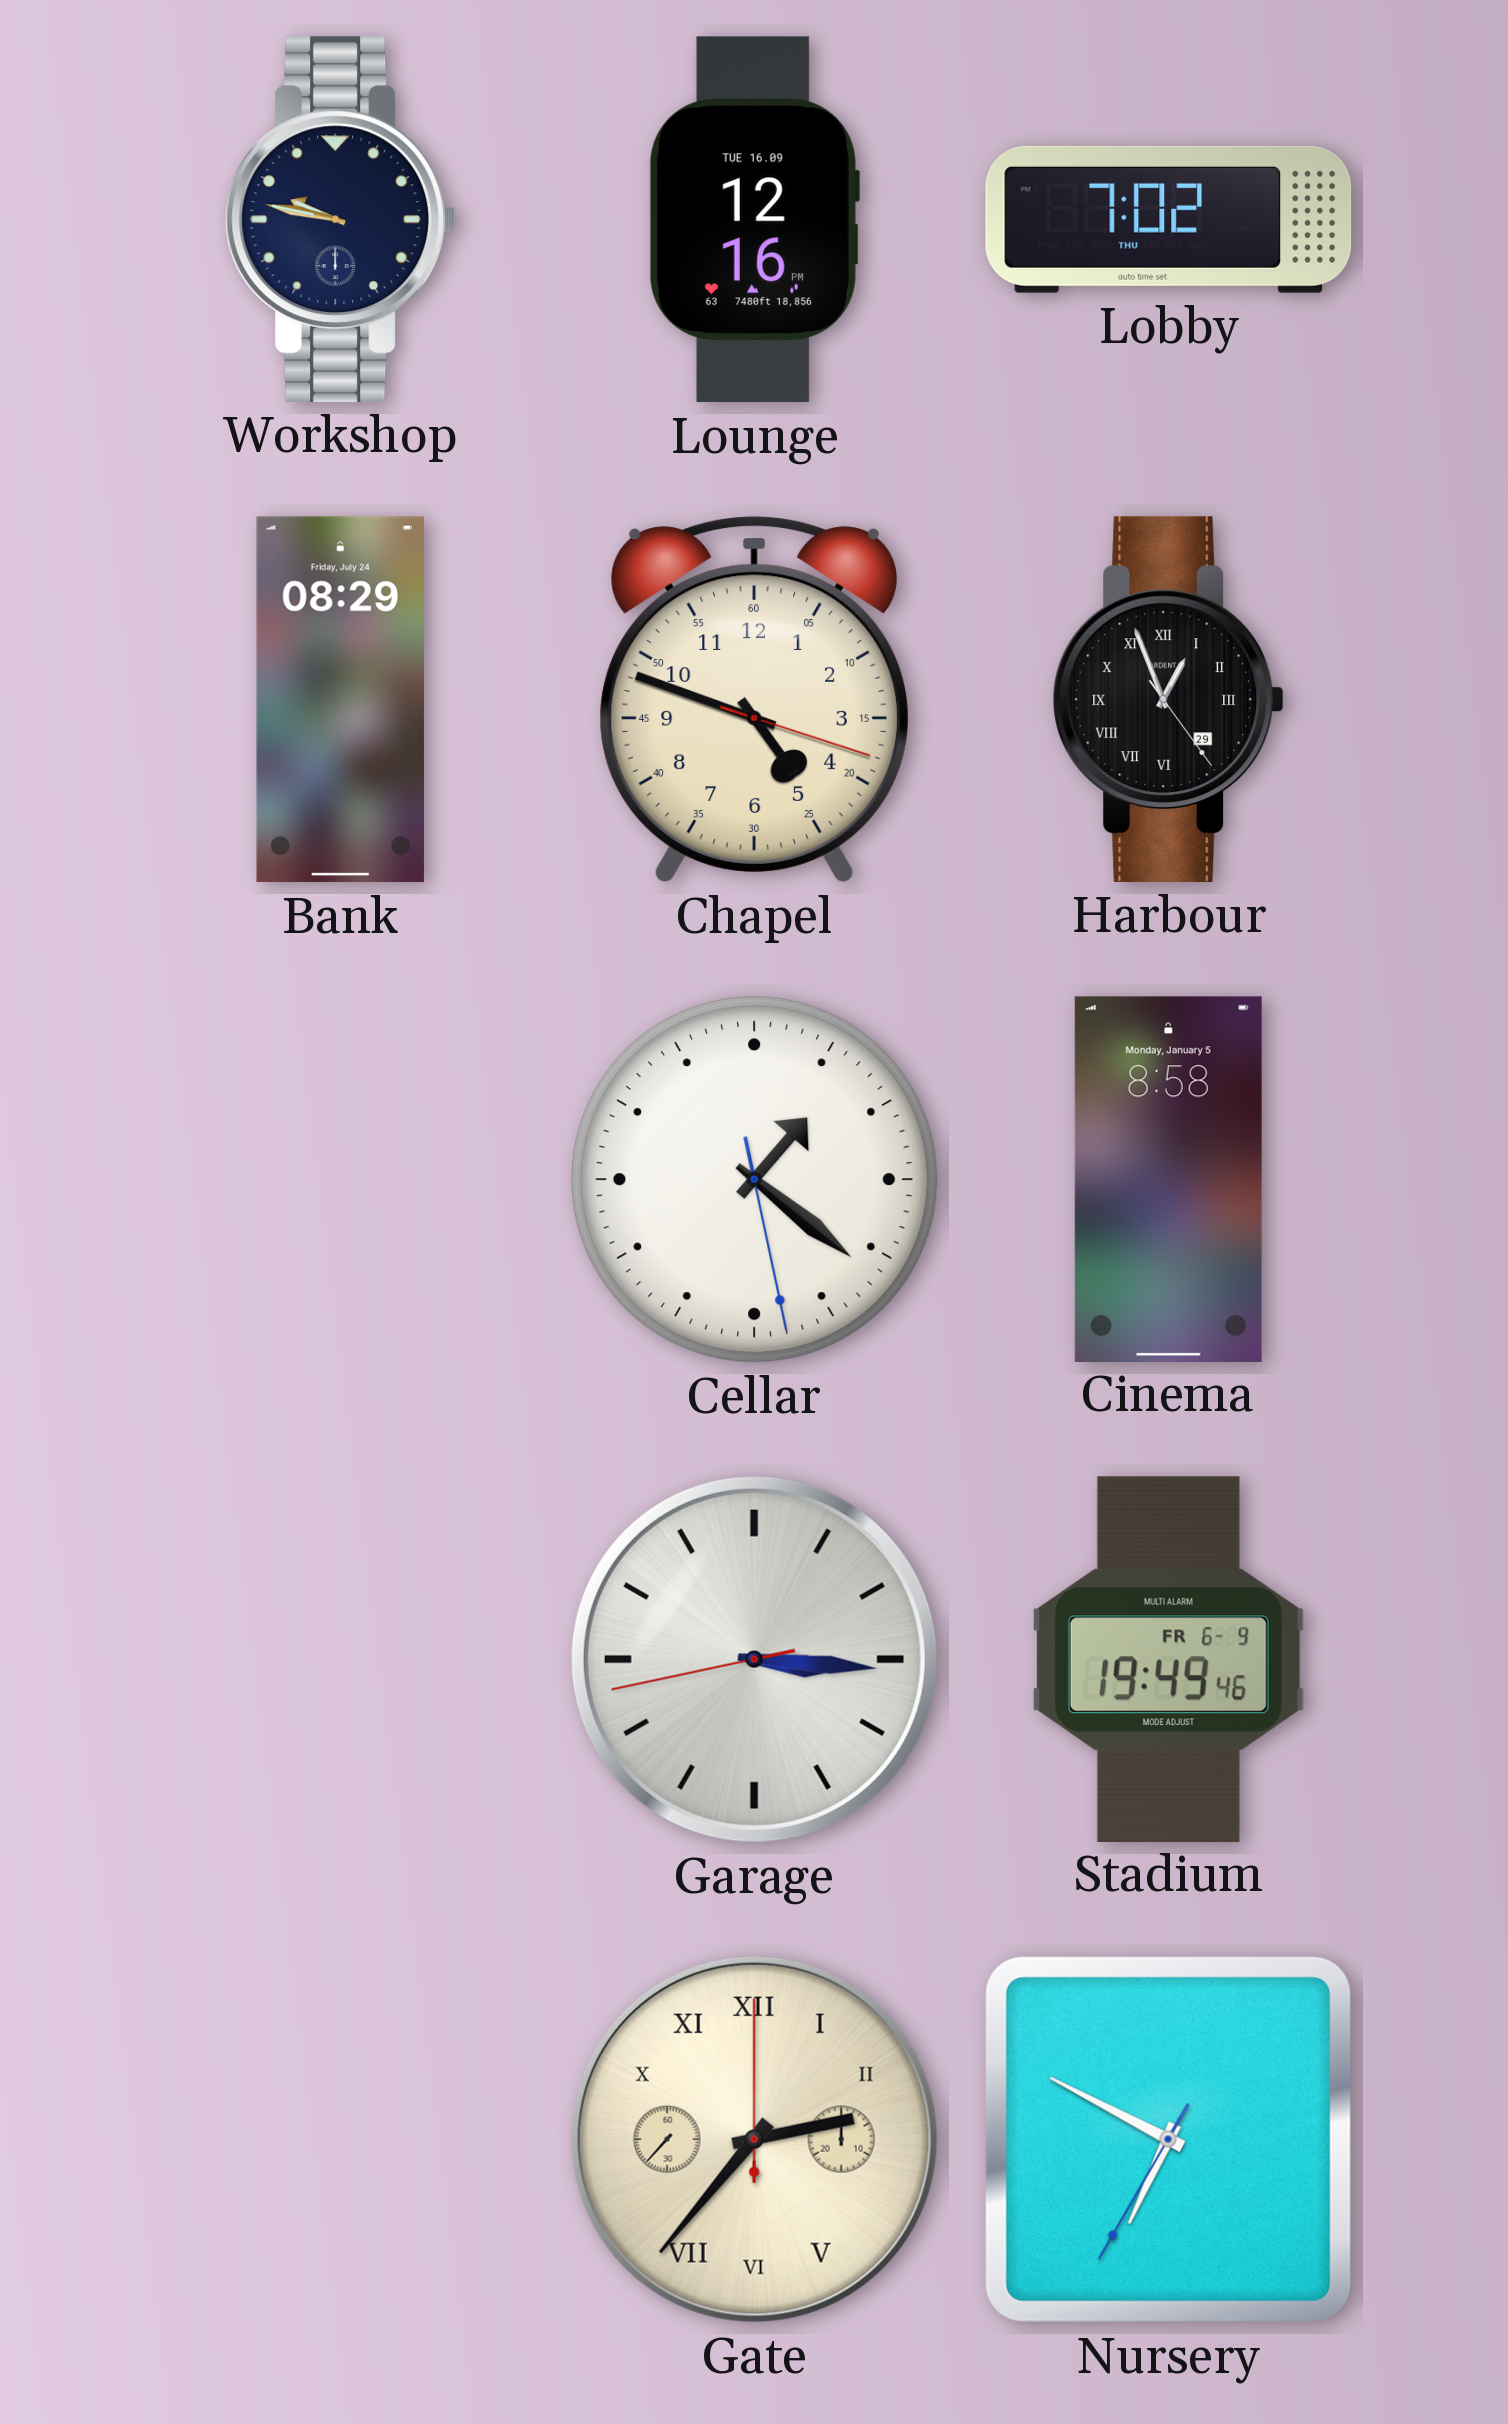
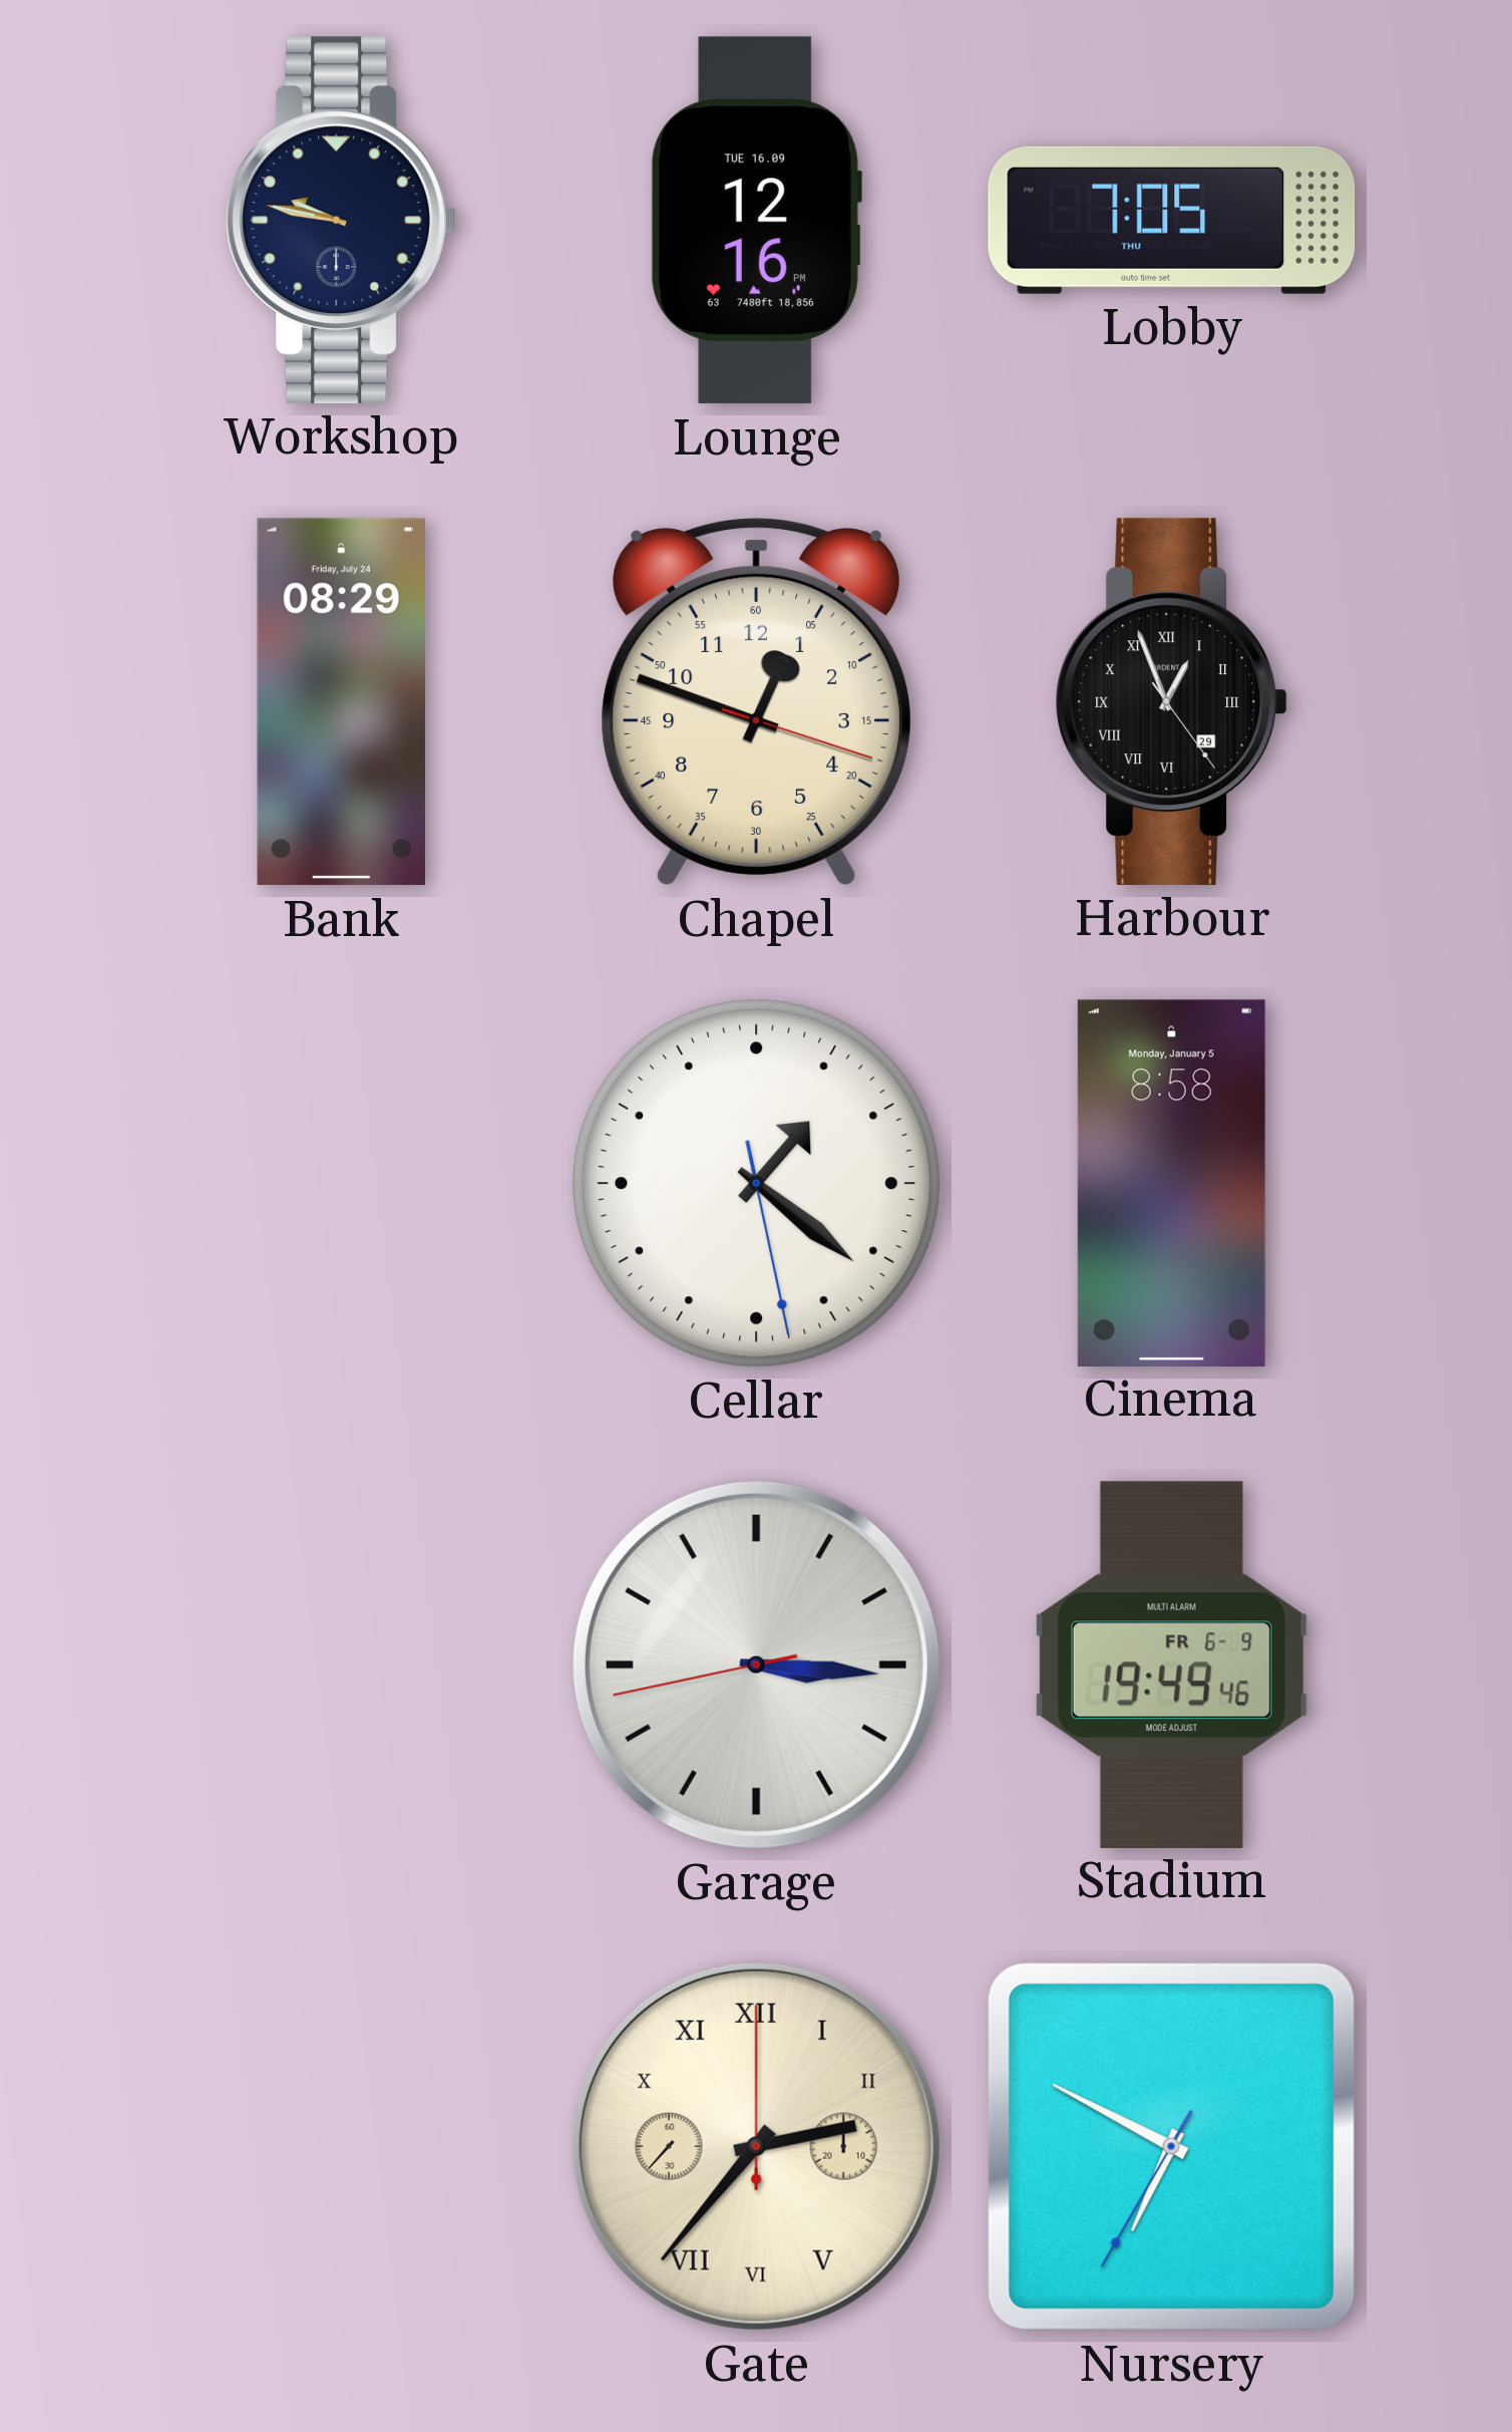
Lobby: 7:02 -> 7:05 (1172, 220)
Chapel: 4:48 -> 12:48 (756, 702)
